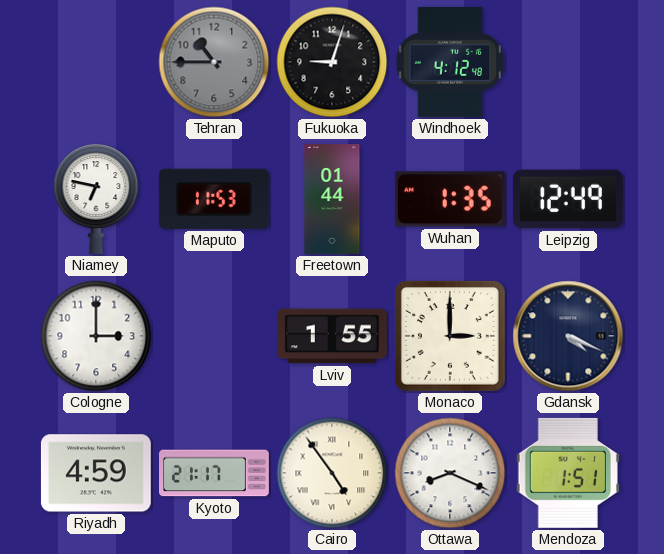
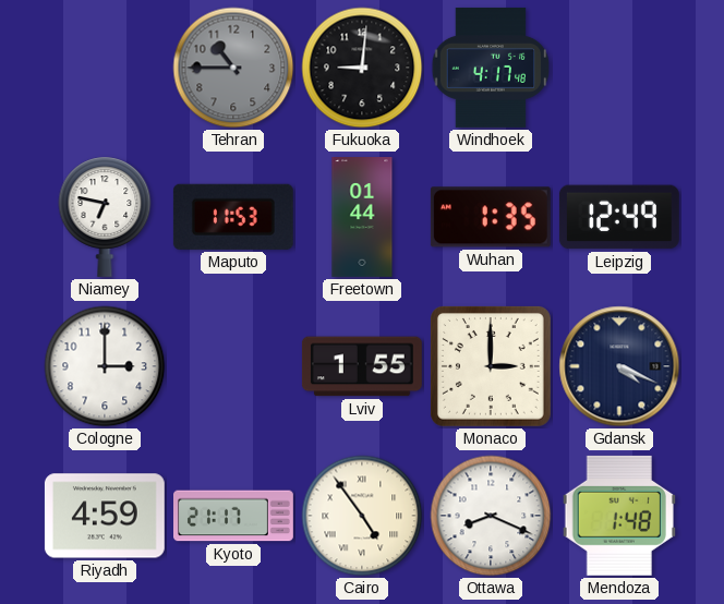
Fukuoka: 9:03 -> 9:01 (362, 68)
Windhoek: 4:12 -> 4:17 (491, 68)
Mendoza: 1:51 -> 1:48 (619, 516)
